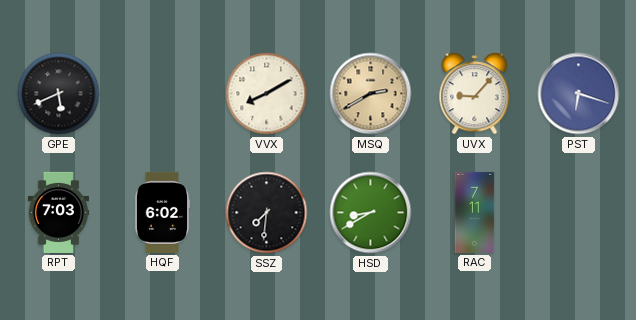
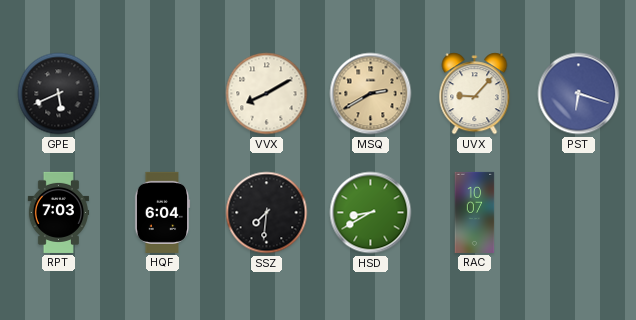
HQF: 6:02 -> 6:04 (162, 212)
RAC: 7:11 -> 10:07 (475, 212)
